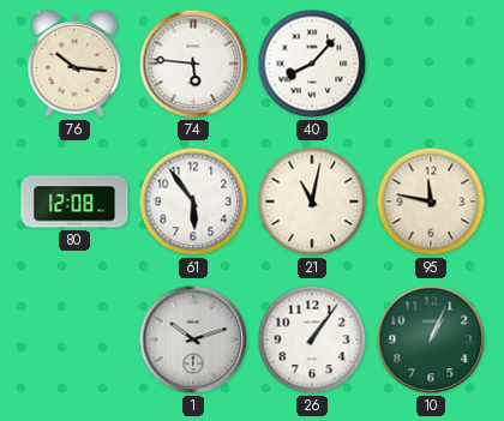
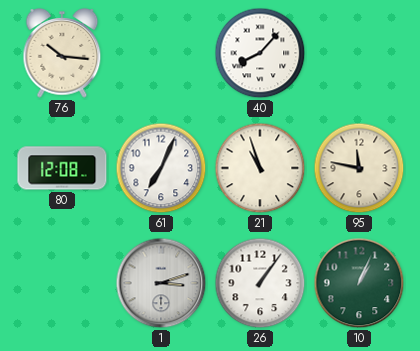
74: 5:46 -> none (193, 64)
61: 5:54 -> 7:04 (161, 168)
21: 11:02 -> 10:57 (260, 168)
1: 10:12 -> 3:12 (161, 283)
